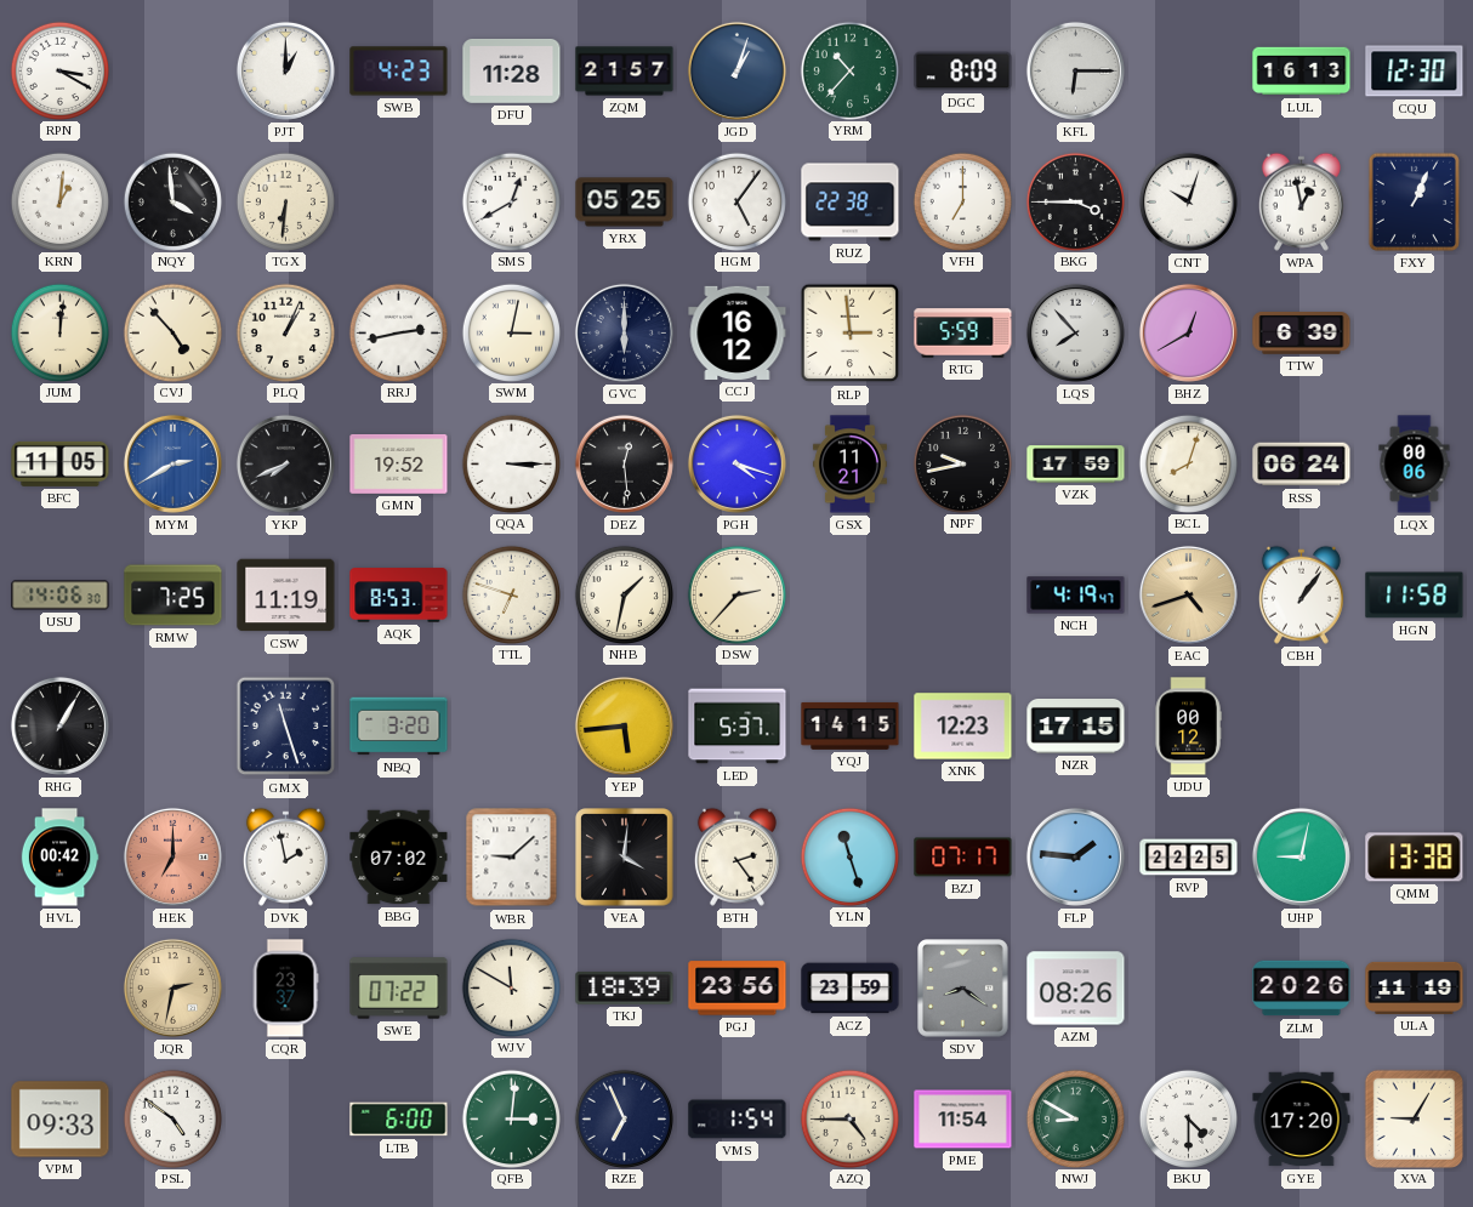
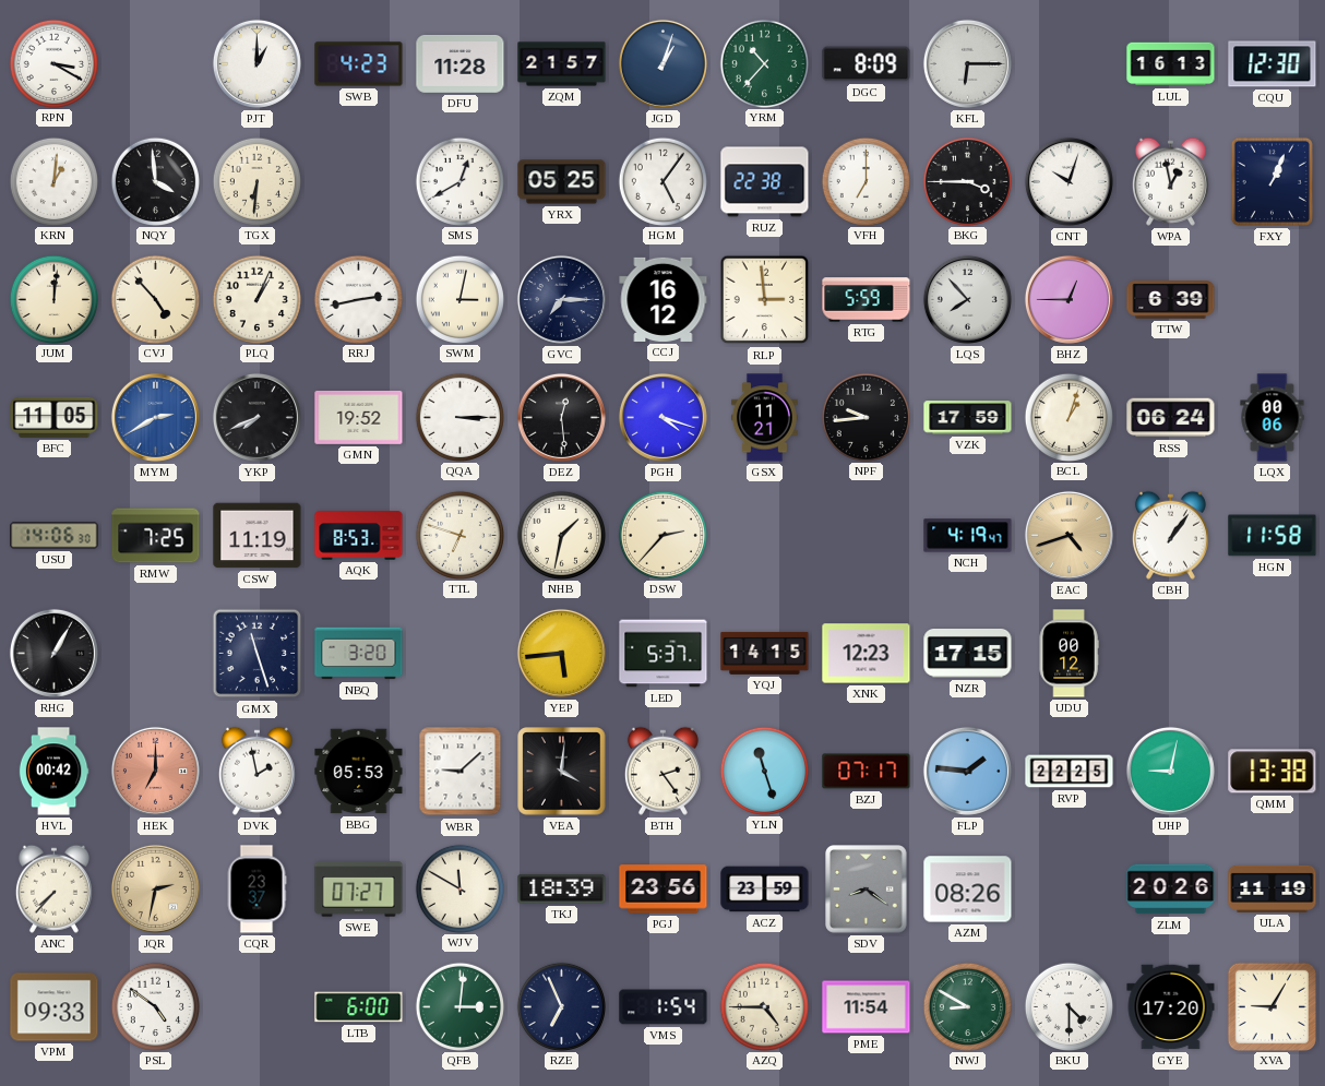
GVC: 6:00 -> 7:15 (561, 299)
BHZ: 12:40 -> 12:45 (1069, 299)
NPF: 9:43 -> 9:44 (866, 417)
BCL: 8:03 -> 1:03 (1069, 417)
BBG: 07:02 -> 05:53 (359, 772)
ANC: none -> 7:37 (53, 888)
SWE: 07:22 -> 07:27 (359, 890)
